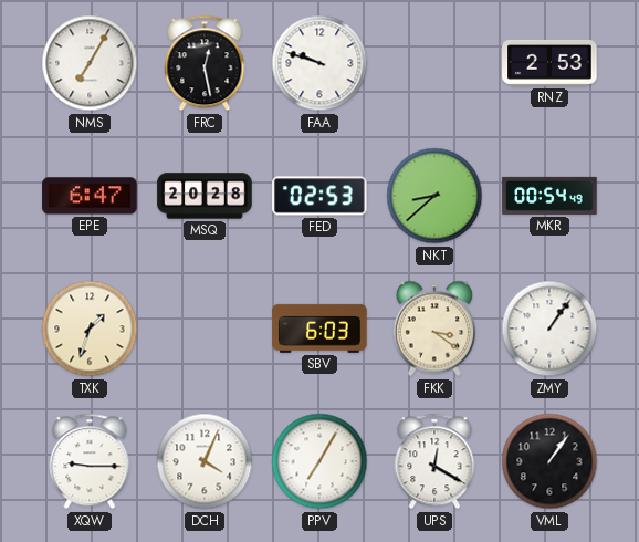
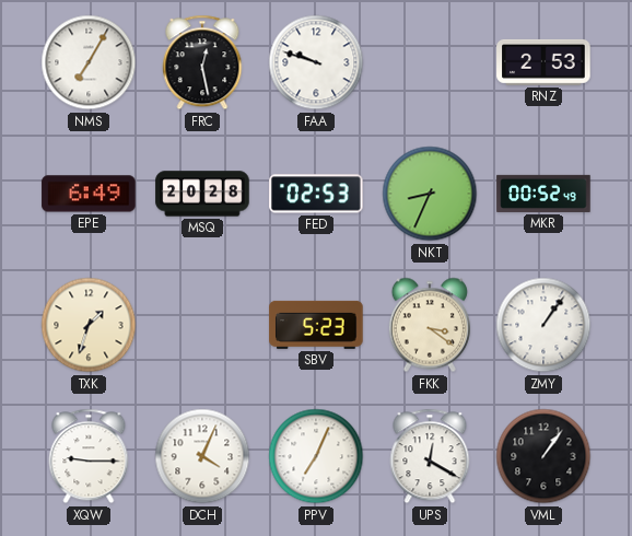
EPE: 6:47 -> 6:49 (89, 194)
NKT: 8:38 -> 8:34 (430, 194)
MKR: 00:54 -> 00:52 (543, 194)
SBV: 6:03 -> 5:23 (316, 325)
PPV: 7:05 -> 7:04 (316, 456)
